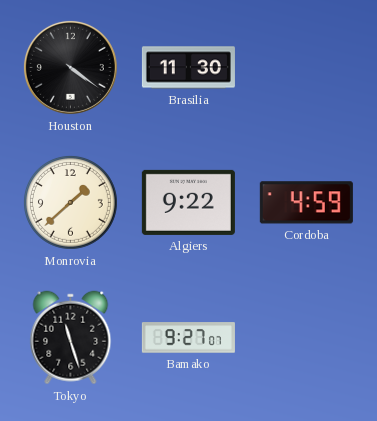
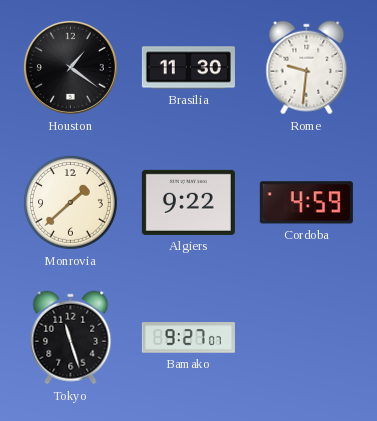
Houston: 4:21 -> 1:21 (70, 67)
Rome: none -> 9:31 (307, 68)
